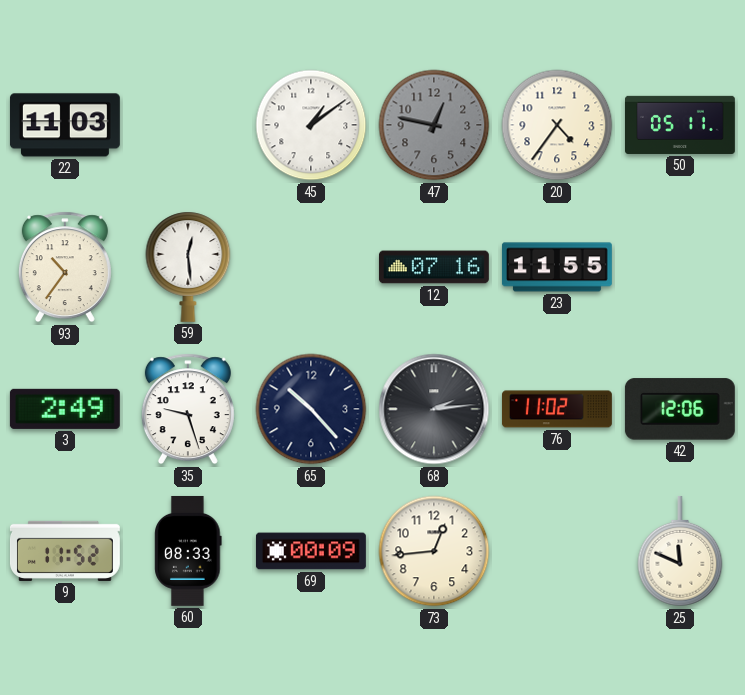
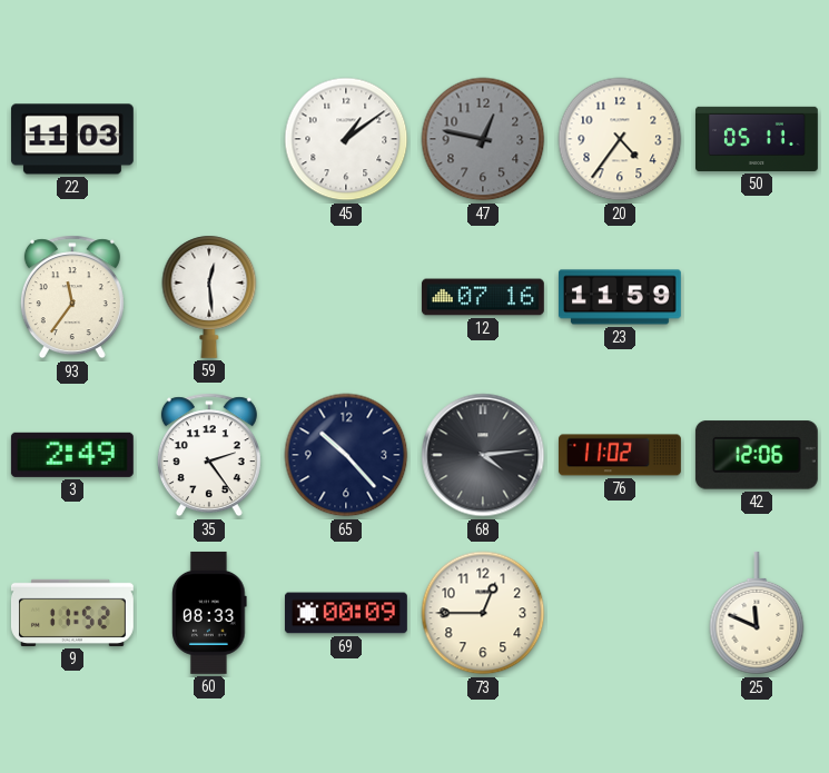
93: 10:36 -> 11:36 (72, 297)
23: 11:55 -> 11:59 (620, 297)
35: 9:27 -> 2:24 (209, 455)
68: 2:14 -> 4:14 (483, 455)
73: 12:44 -> 12:45 (483, 613)
